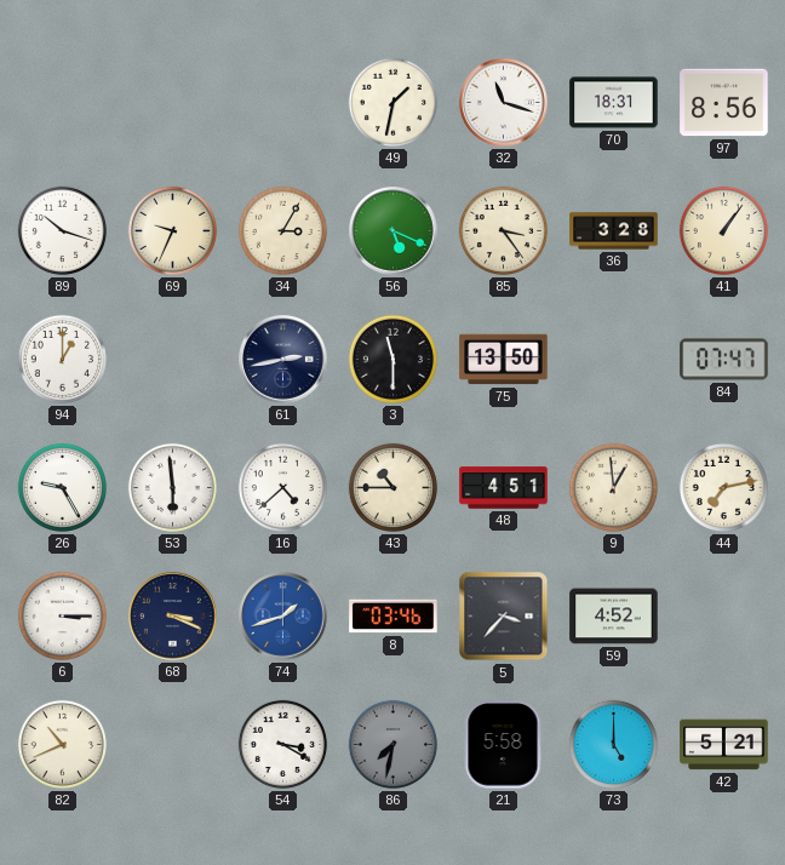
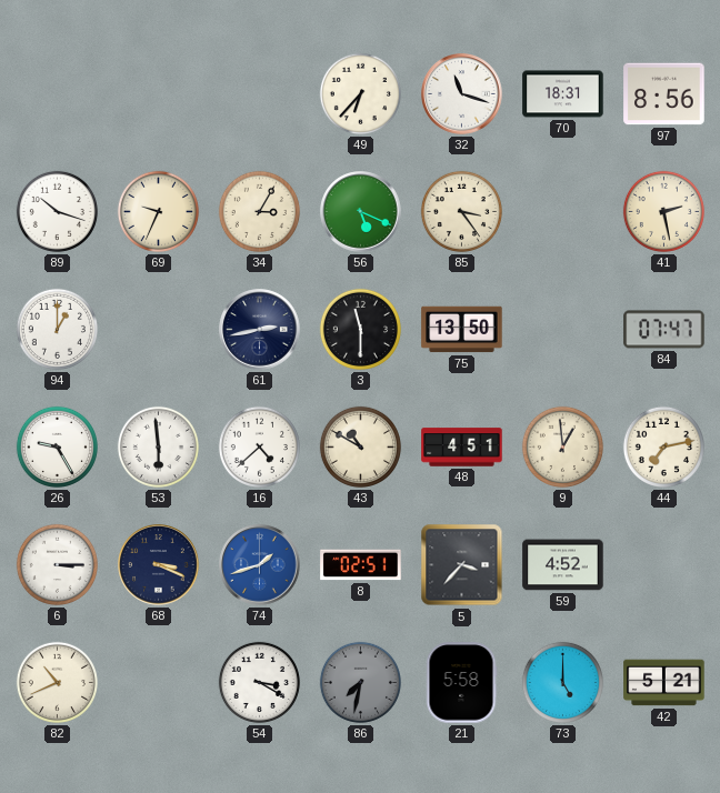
49: 1:32 -> 6:37 (360, 93)
36: 3:28 -> none (614, 231)
41: 1:06 -> 2:28 (663, 211)
43: 10:45 -> 10:50 (360, 446)
8: 03:46 -> 02:51 (361, 565)
